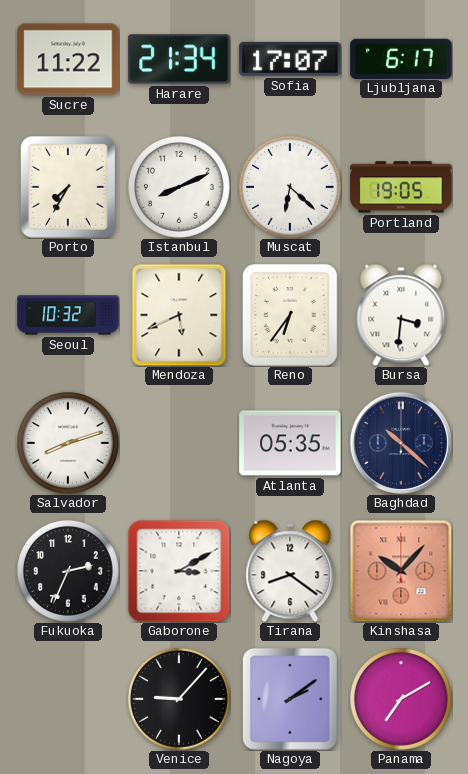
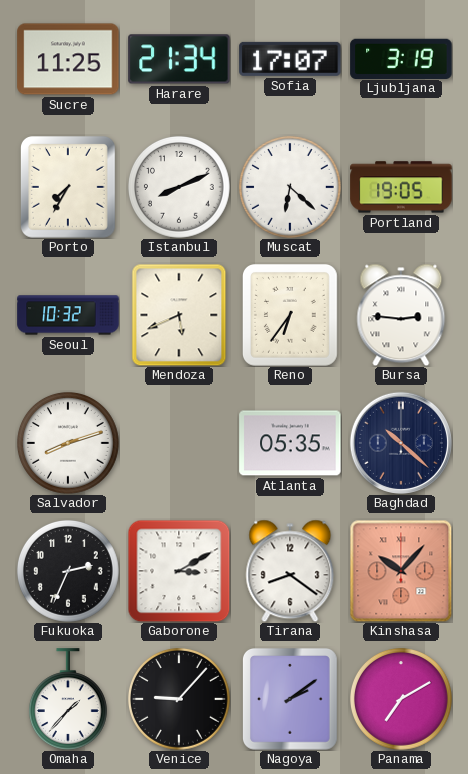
Sucre: 11:22 -> 11:25 (68, 59)
Ljubljana: 6:17 -> 3:19 (401, 58)
Bursa: 3:31 -> 2:46 (401, 315)
Omaha: none -> 1:37 (68, 699)
